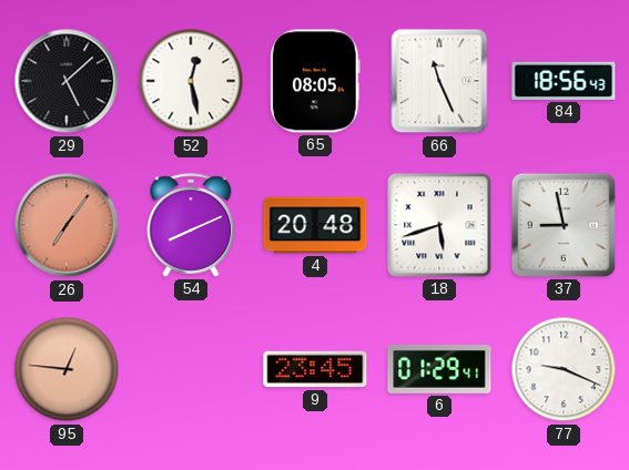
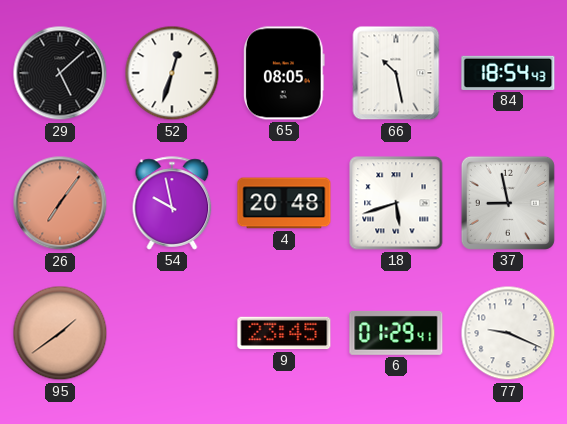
52: 12:28 -> 12:33 (172, 73)
66: 11:26 -> 10:28 (396, 73)
84: 18:56 -> 18:54 (508, 73)
54: 8:11 -> 9:58 (172, 203)
95: 12:46 -> 1:39 (60, 333)
